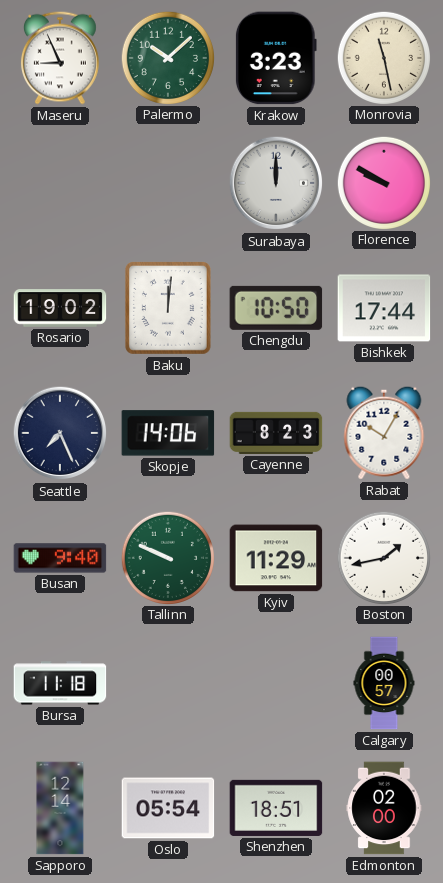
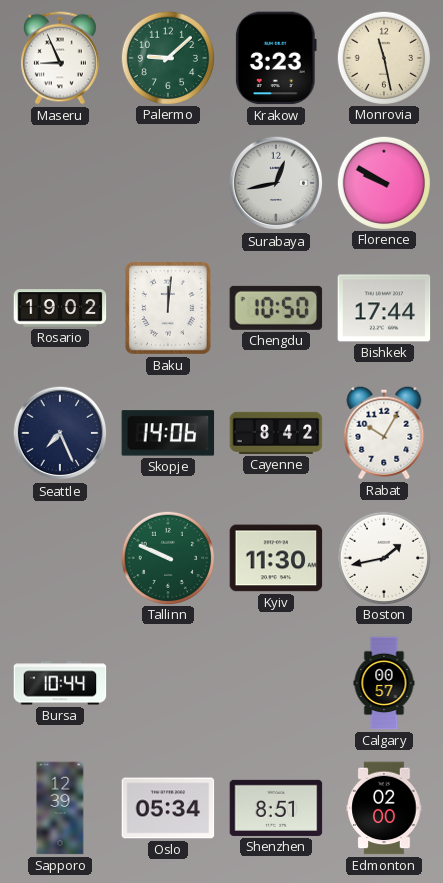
Palermo: 10:08 -> 9:08 (167, 57)
Surabaya: 12:00 -> 12:43 (276, 183)
Cayenne: 8:23 -> 8:42 (276, 433)
Busan: 9:40 -> none (60, 558)
Kyiv: 11:29 -> 11:30 (276, 558)
Bursa: 11:18 -> 10:44 (60, 683)
Sapporo: 12:14 -> 12:39 (60, 808)
Oslo: 05:54 -> 05:34 (168, 808)
Shenzhen: 18:51 -> 8:51 (276, 808)
